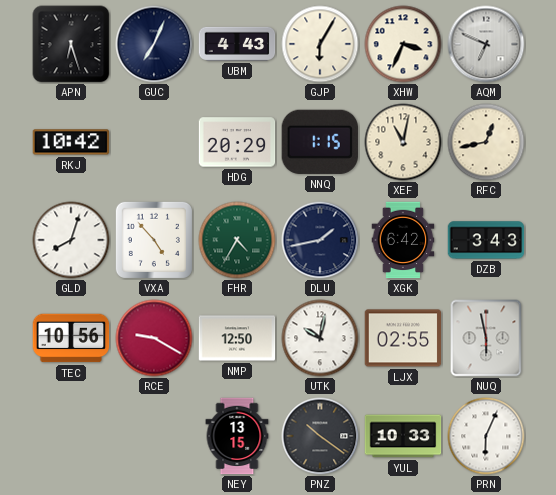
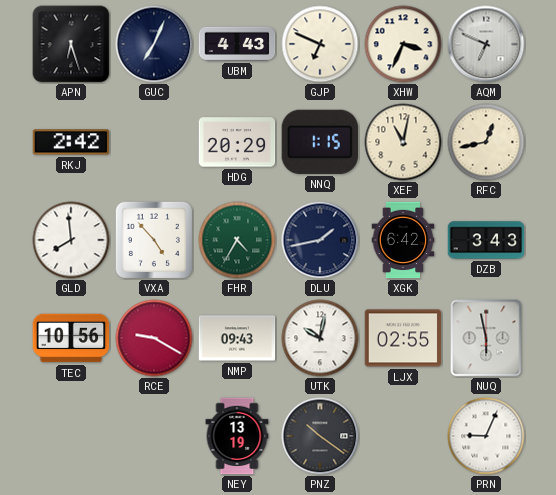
GJP: 6:05 -> 6:49 (320, 44)
RKJ: 10:42 -> 2:42 (71, 142)
GLD: 8:03 -> 7:59 (71, 240)
NMP: 12:50 -> 09:43 (237, 338)
NEY: 13:15 -> 13:19 (237, 436)
YUL: 10:33 -> none (403, 436)
PRN: 6:04 -> 9:04 (486, 436)
